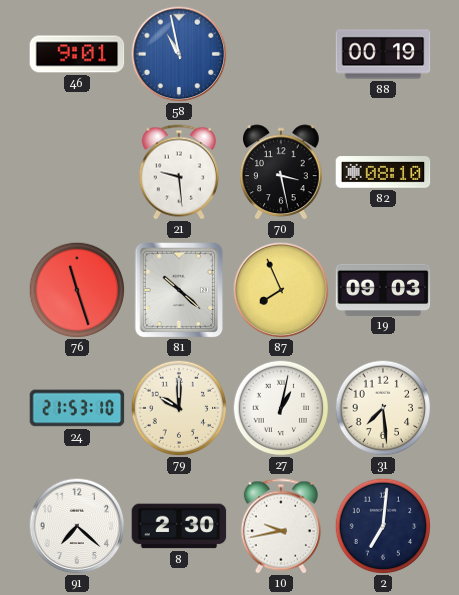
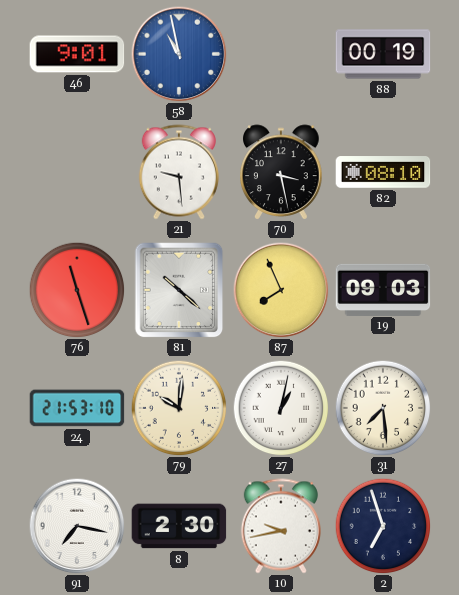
79: 10:00 -> 10:01 (179, 408)
91: 7:22 -> 7:17 (77, 526)
2: 7:01 -> 6:57 (383, 526)
